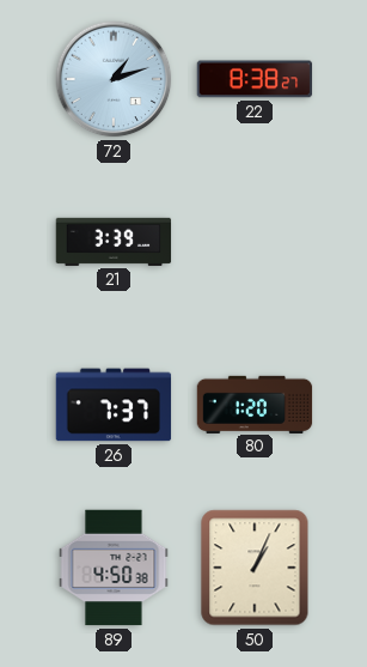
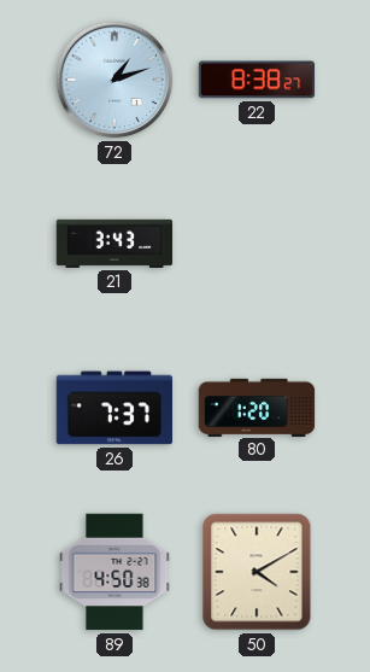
21: 3:39 -> 3:43 (114, 244)
50: 1:04 -> 4:10 (257, 572)
